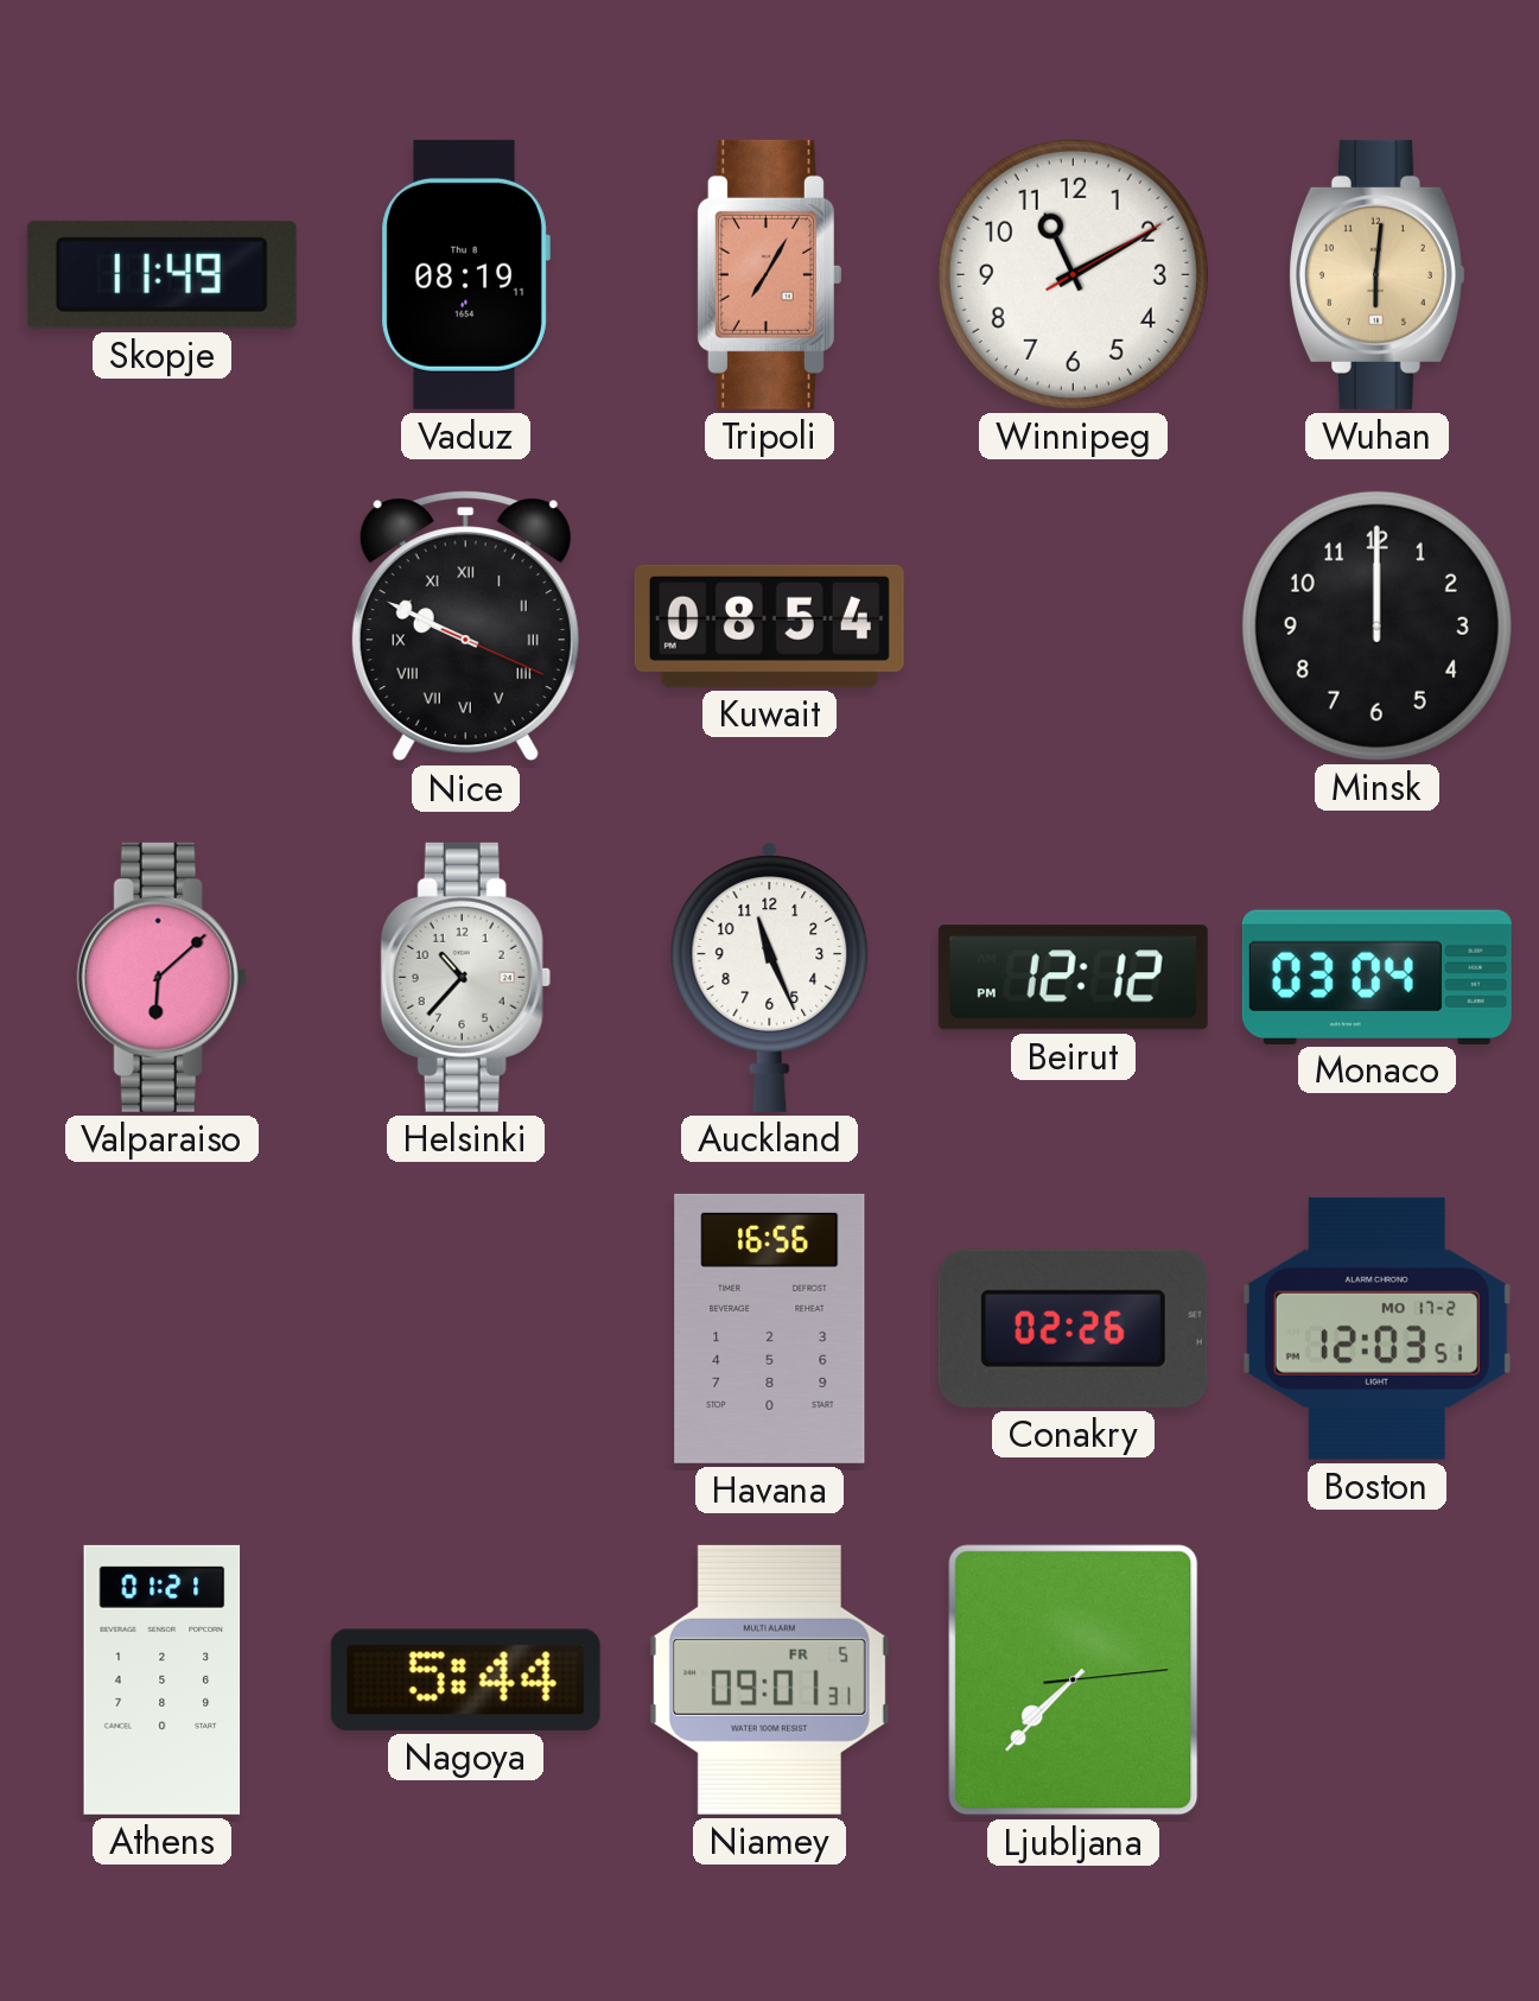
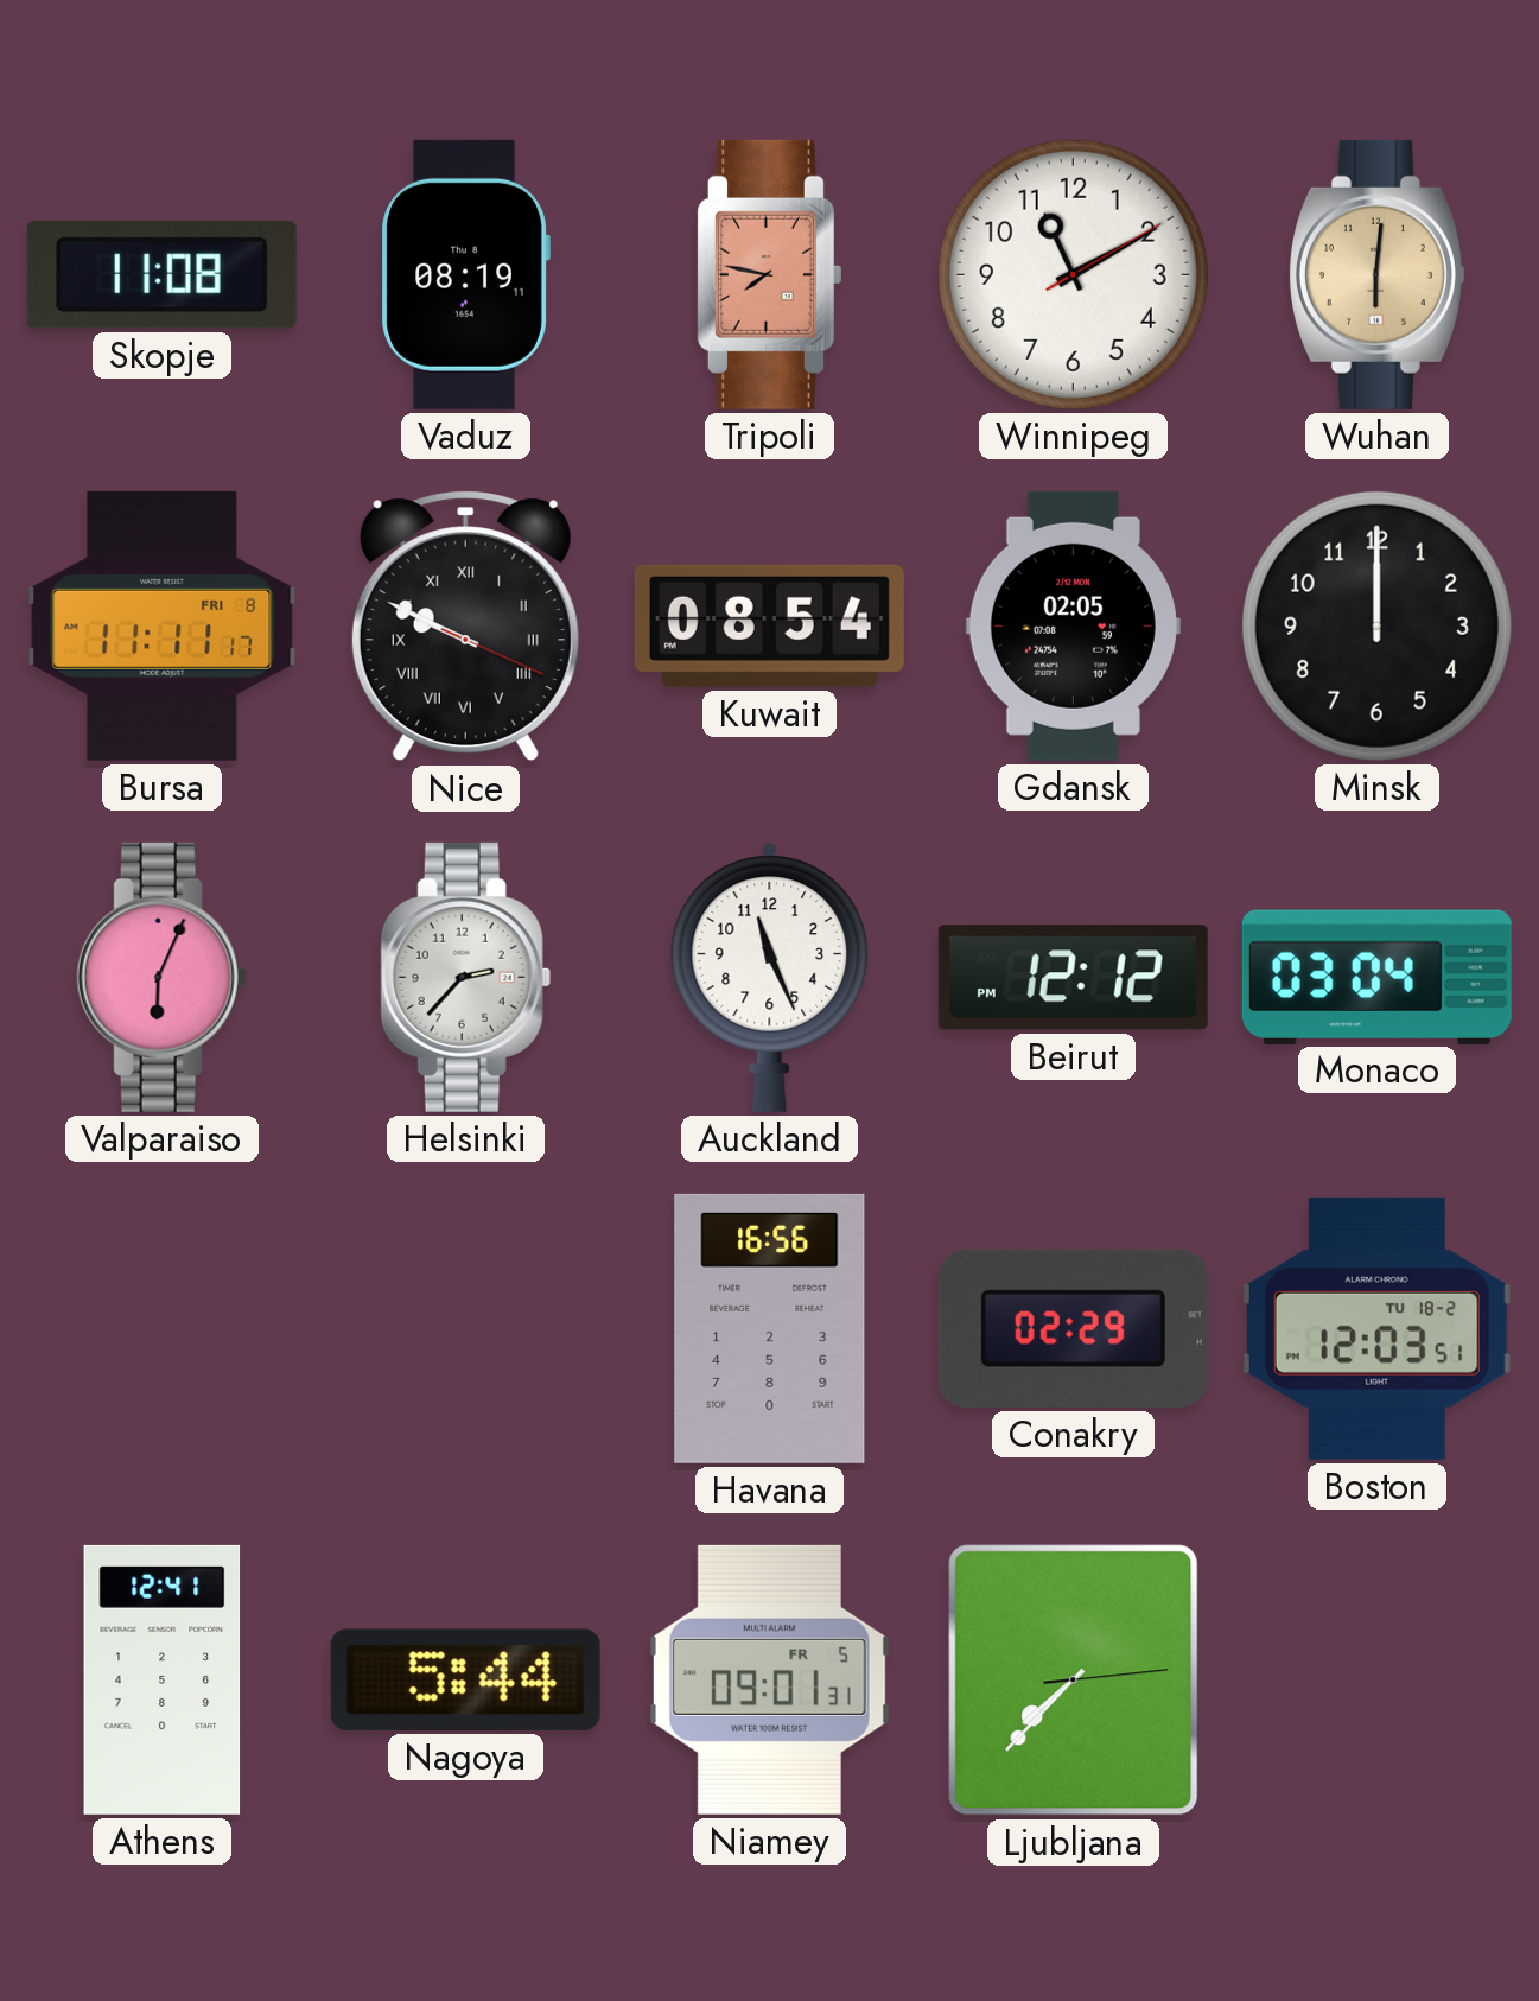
Skopje: 11:49 -> 11:08 (161, 274)
Tripoli: 7:05 -> 7:47 (769, 274)
Bursa: none -> 11:11 (163, 625)
Gdansk: none -> 02:05 (1073, 625)
Valparaiso: 6:08 -> 6:04 (161, 977)
Helsinki: 10:37 -> 2:37 (465, 977)
Conakry: 02:26 -> 02:29 (1073, 1328)
Boston date: MO 17-2 -> TU 18-2 (1376, 1328)
Athens: 01:21 -> 12:41 (163, 1679)
